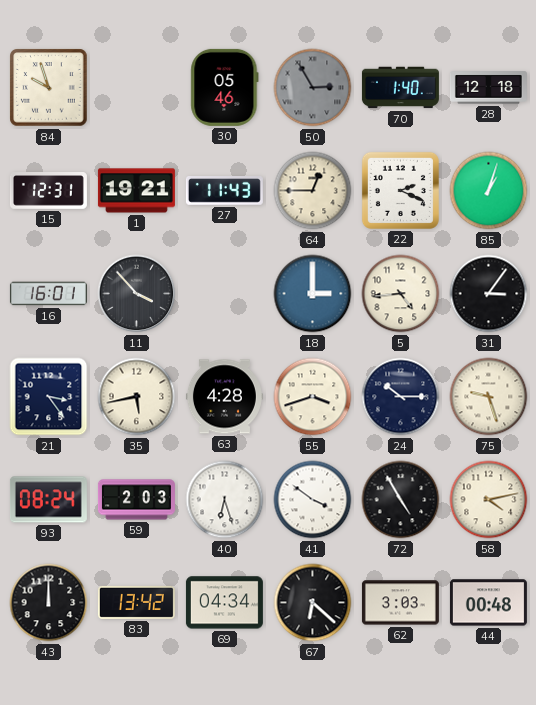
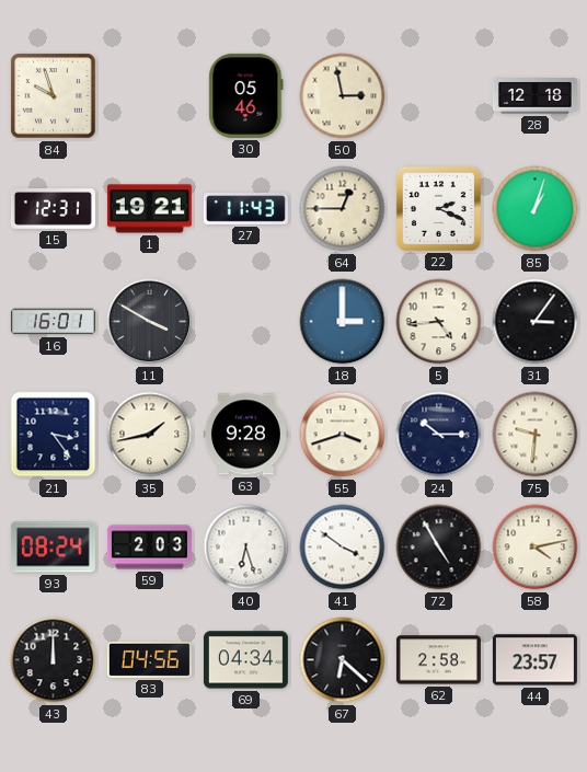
50: 2:55 -> 2:58 (343, 96)
50 dial: grey -> cream (343, 96)
70: 1:40 -> none (400, 88)
11: 3:53 -> 3:50 (150, 322)
35: 5:43 -> 1:43 (150, 435)
63: 4:28 -> 9:28 (245, 435)
75: 9:27 -> 9:31 (536, 435)
83: 13:42 -> 04:56 (149, 659)
62: 3:03 -> 2:58 (438, 660)
44: 00:48 -> 23:57 (534, 660)
